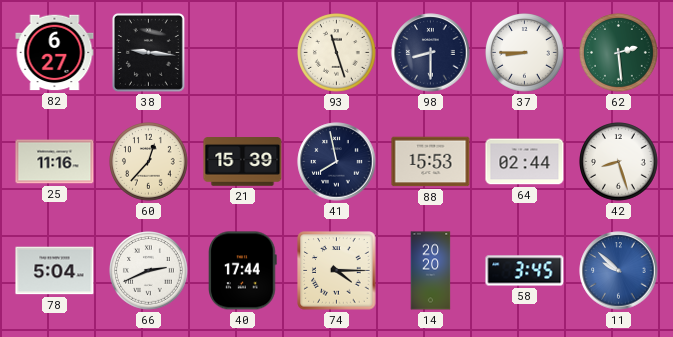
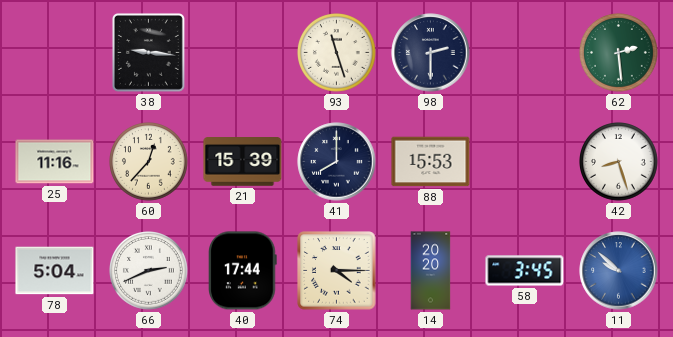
82: 6:27 -> none (55, 53)
98: 8:30 -> 2:30 (431, 53)
37: 8:45 -> none (525, 53)
41: 7:58 -> 8:00 (337, 162)
64: 02:44 -> none (525, 162)
